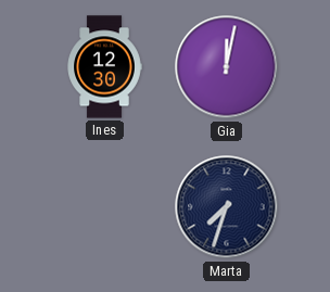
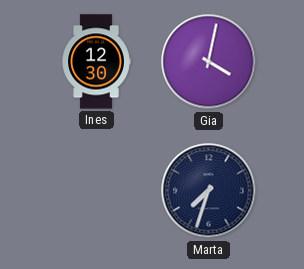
Gia: 12:02 -> 4:02 (209, 62)
